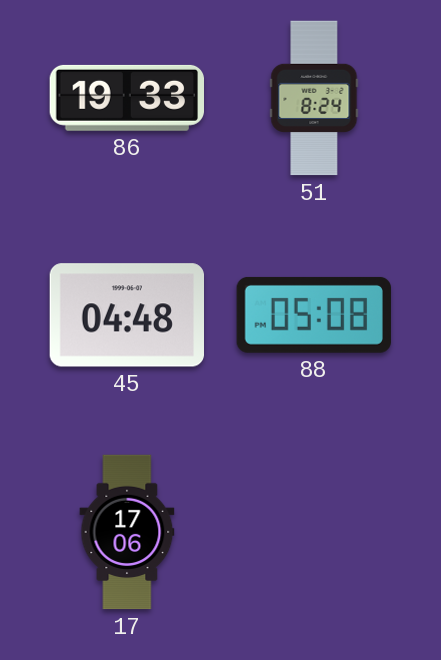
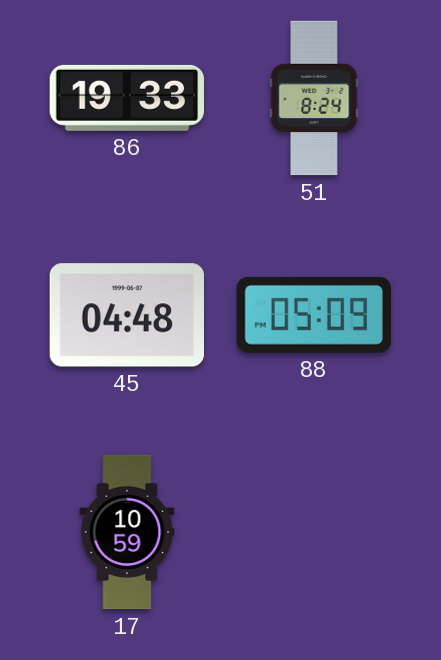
88: 05:08 -> 05:09 (313, 315)
17: 17:06 -> 10:59 (127, 532)
